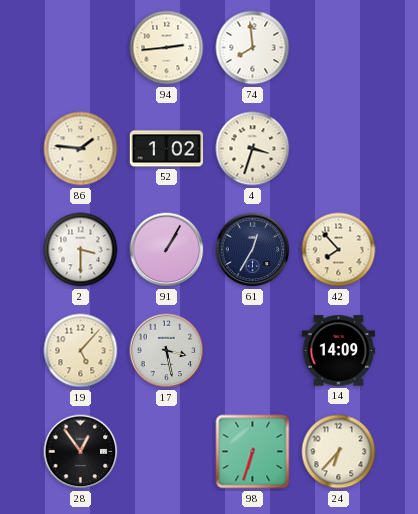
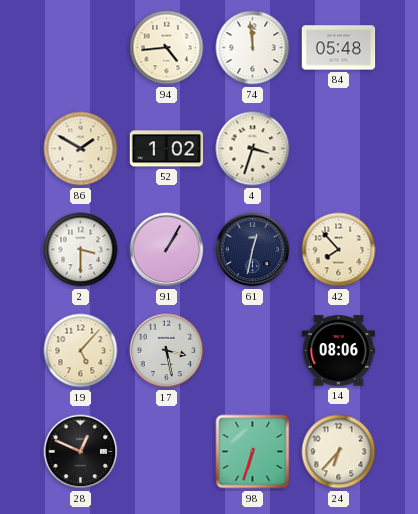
94: 2:44 -> 4:44 (167, 48)
74: 7:59 -> 11:59 (253, 48)
84: none -> 05:48 (339, 48)
86: 1:46 -> 1:50 (81, 149)
61: 12:35 -> 12:32 (253, 250)
14: 14:09 -> 08:06 (339, 351)
28: 12:54 -> 12:49 (81, 452)
